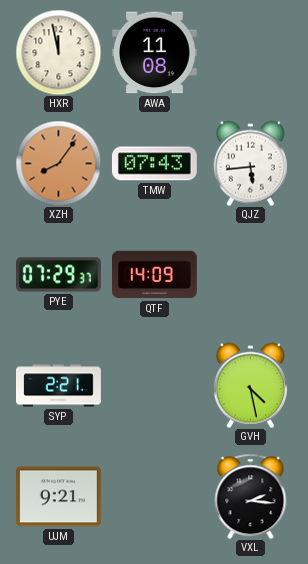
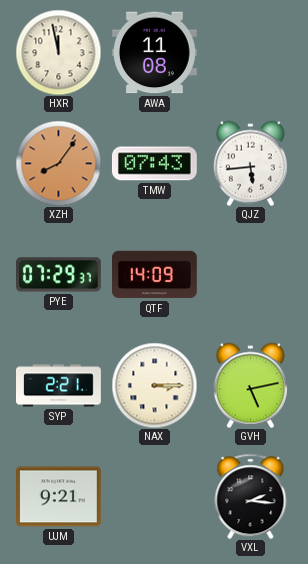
NAX: none -> 3:15 (154, 385)
GVH: 4:28 -> 5:13 (250, 385)
